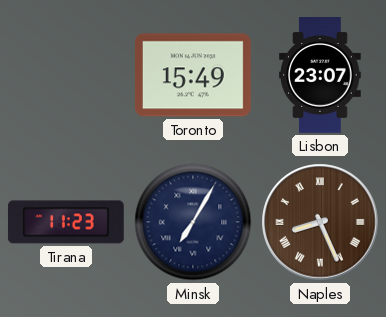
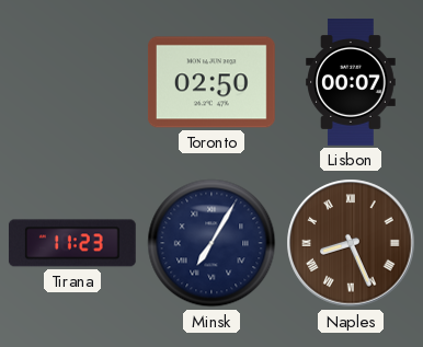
Toronto: 15:49 -> 02:50 (211, 82)
Lisbon: 23:07 -> 00:07 (351, 83)
